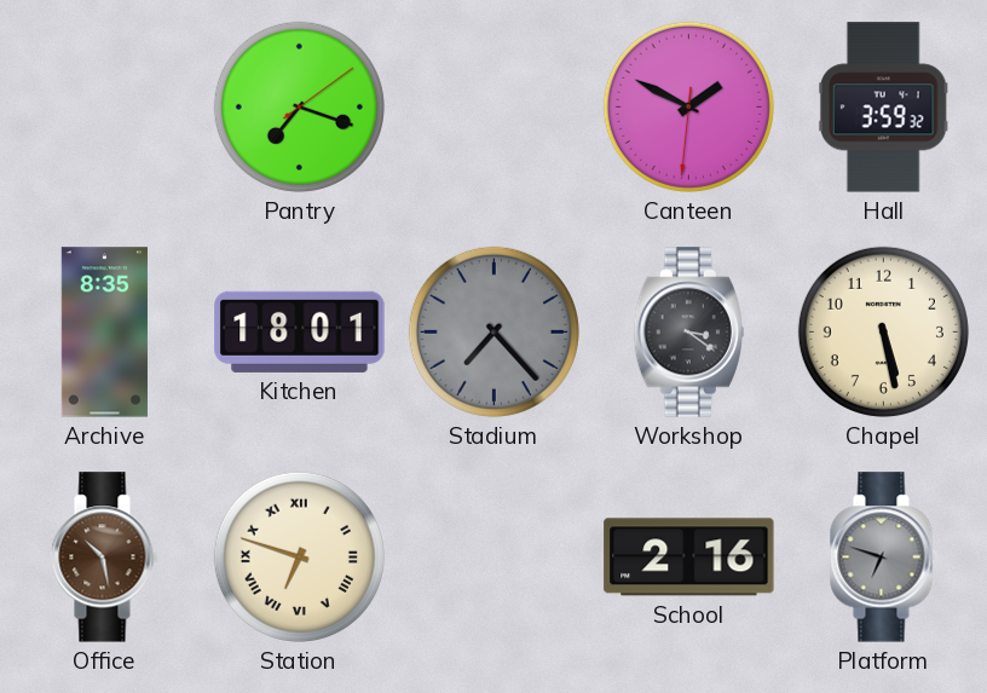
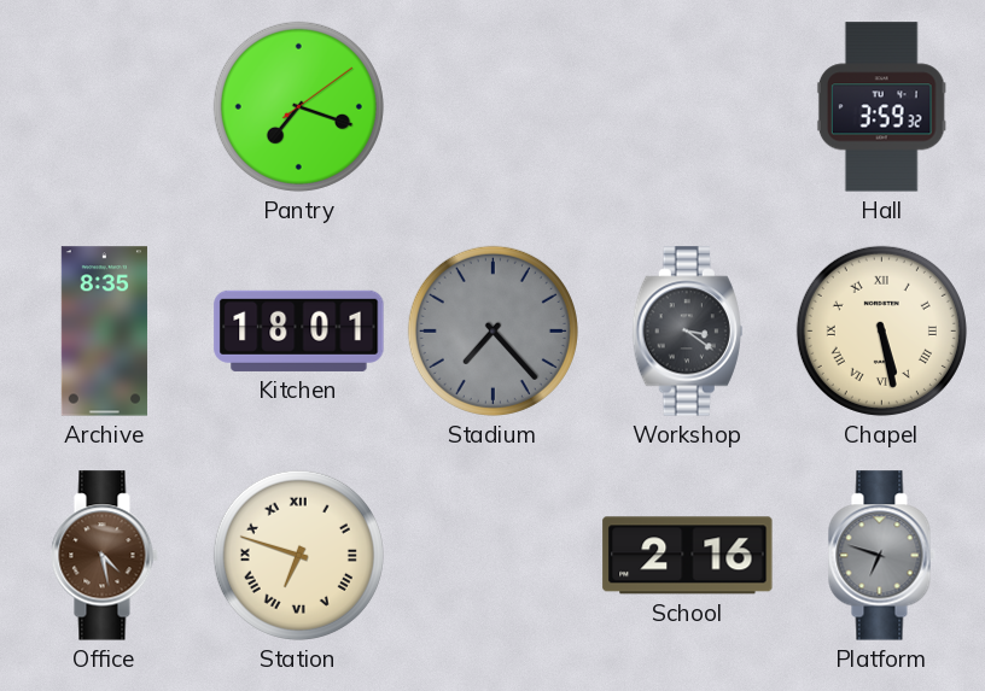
Canteen: 1:49 -> none (688, 106)
Chapel numerals: Arabic -> Roman (881, 330)
Office: 10:28 -> 4:28 (104, 556)
